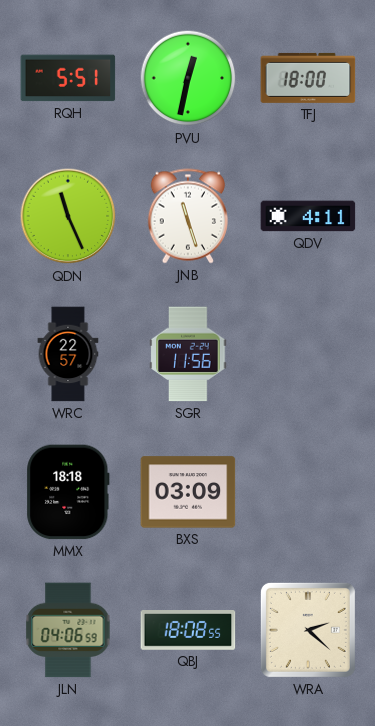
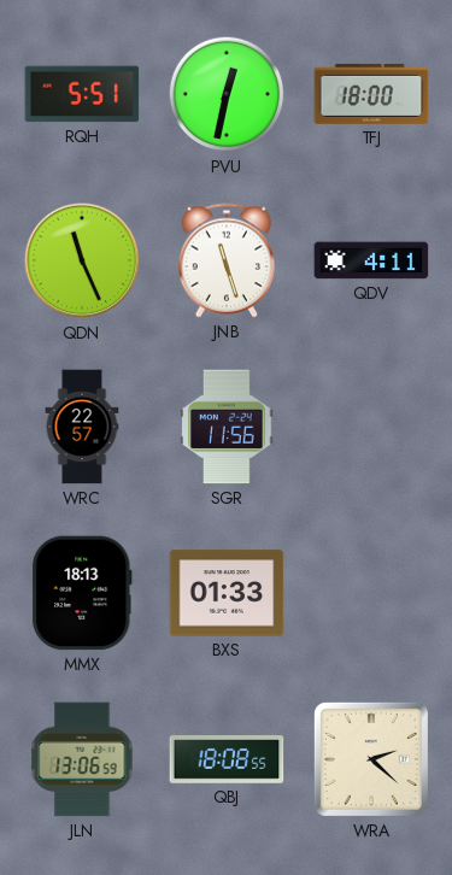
MMX: 18:18 -> 18:13 (82, 593)
BXS: 03:09 -> 01:33 (227, 593)
JLN: 04:06 -> 13:06 (82, 759)
